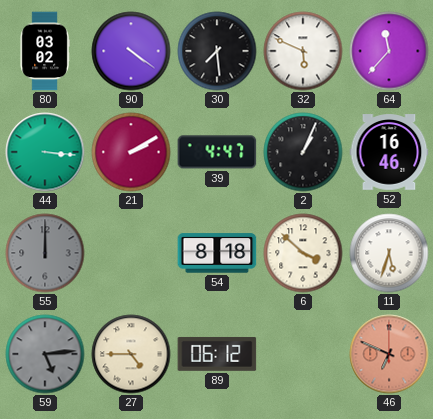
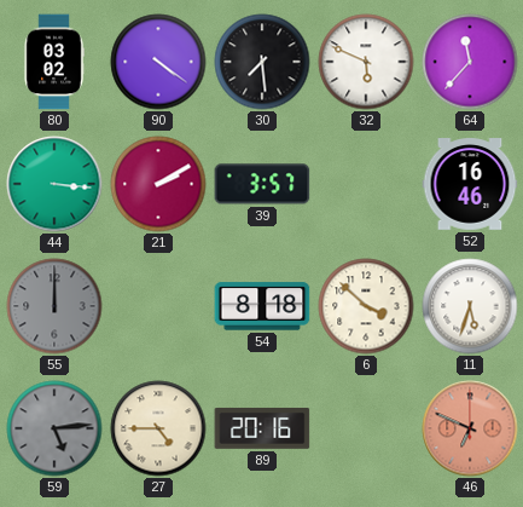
39: 4:47 -> 3:57 (262, 184)
2: 1:04 -> none (303, 152)
89: 06:12 -> 20:16 (262, 428)
